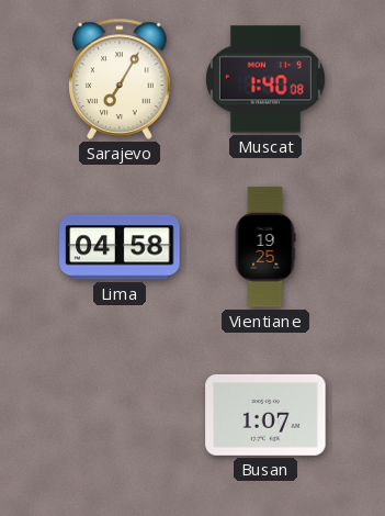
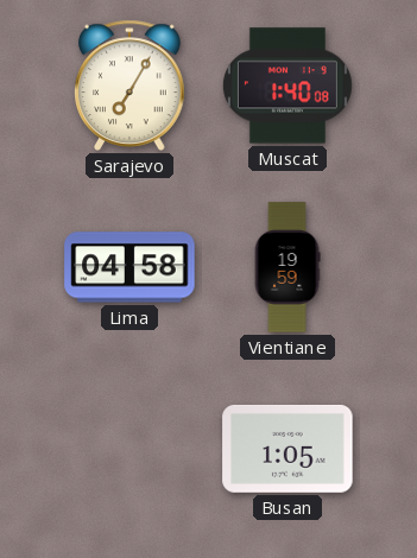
Vientiane: 19:25 -> 19:59 (288, 267)
Busan: 1:07 -> 1:05 (288, 449)
